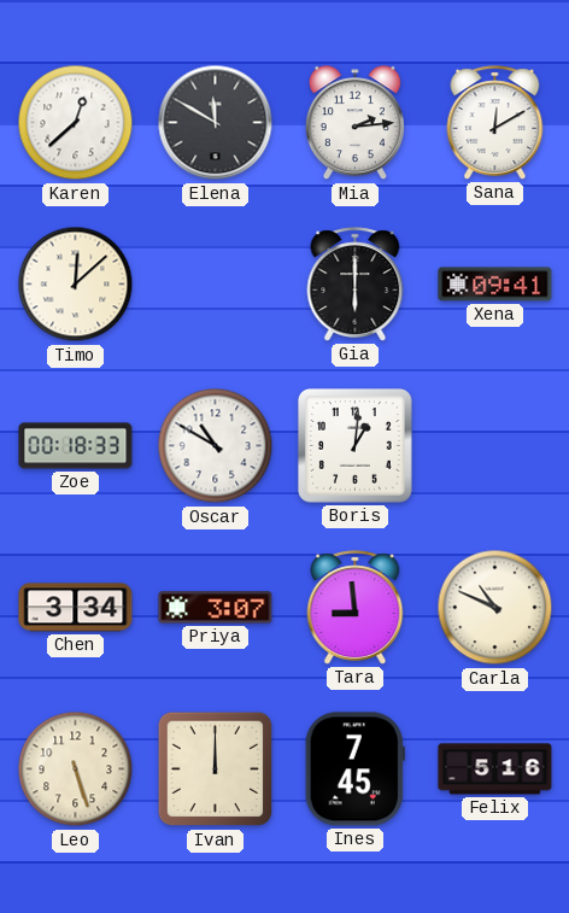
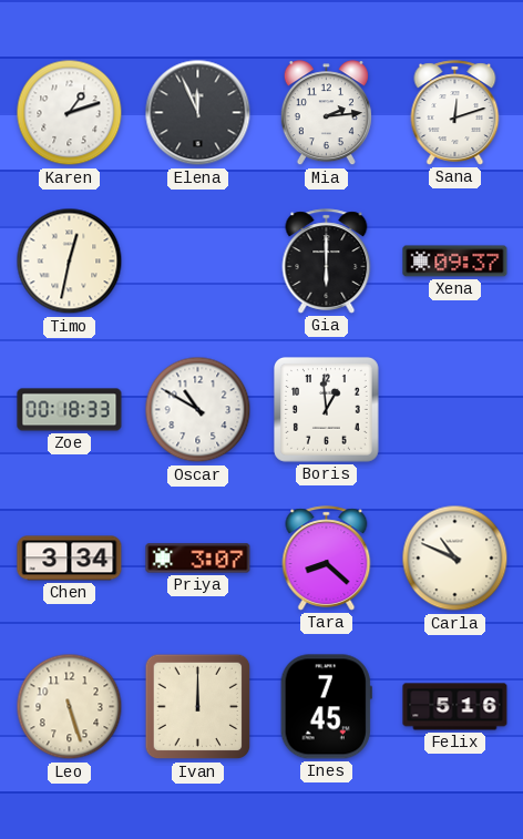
Karen: 12:38 -> 1:12 (70, 113)
Elena: 11:50 -> 11:56 (198, 113)
Sana: 12:10 -> 12:12 (455, 113)
Timo: 12:08 -> 12:32 (70, 262)
Xena: 09:41 -> 09:37 (455, 262)
Boris: 1:01 -> 12:59 (327, 410)
Tara: 8:59 -> 8:22 (327, 559)
